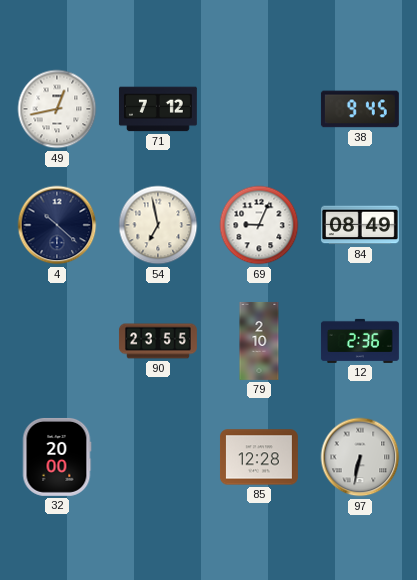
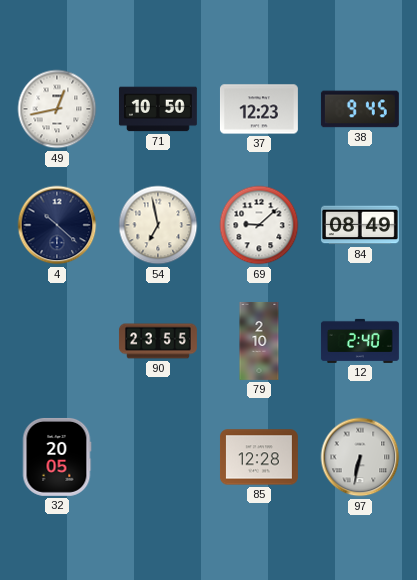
71: 7:12 -> 10:50 (158, 109)
37: none -> 12:23 (259, 109)
69: 9:04 -> 9:08 (259, 225)
12: 2:36 -> 2:40 (360, 341)
32: 20:00 -> 20:05 (57, 457)
